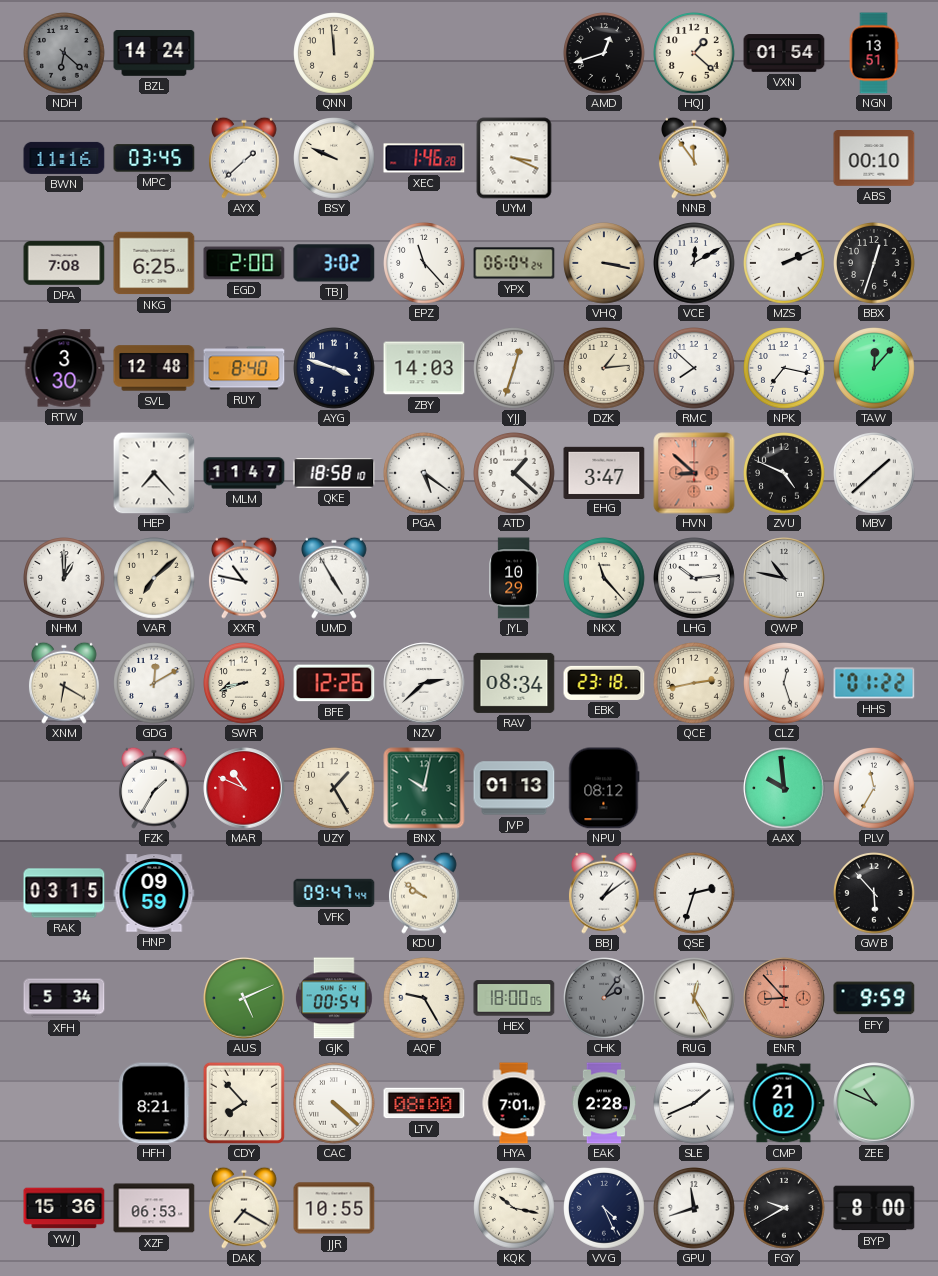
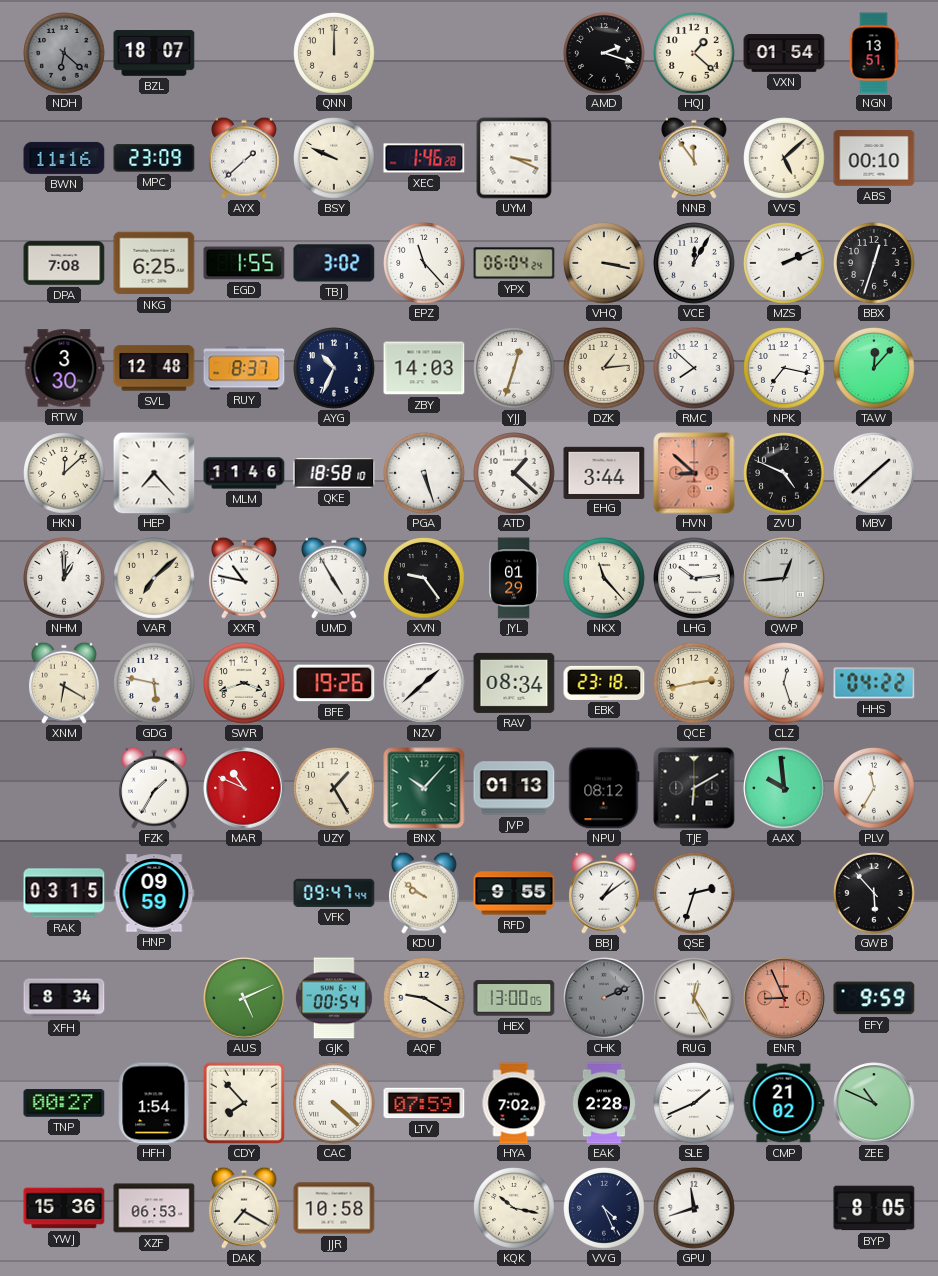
BZL: 14:24 -> 18:07 (154, 54)
QNN: 11:59 -> 12:00 (334, 53)
AMD: 12:42 -> 2:18 (604, 53)
MPC: 03:45 -> 23:09 (154, 158)
VVS: none -> 5:08 (784, 158)
EGD: 2:00 -> 1:55 (244, 263)
VCE: 12:10 -> 12:05 (694, 263)
RUY: 8:40 -> 8:37 (244, 368)
AYG: 3:48 -> 10:34 (334, 368)
HKN: none -> 12:08 (64, 473)
MLM: 11:47 -> 11:46 (244, 473)
PGA: 5:21 -> 5:27 (424, 473)
EHG: 3:47 -> 3:44 (604, 472)
XVN: none -> 9:24 (424, 578)
JYL: 10:29 -> 01:29 (514, 578)
QWP: 10:47 -> 12:44 (784, 578)
GDG: 12:10 -> 5:47 (154, 683)
SWR: 8:42 -> 3:42 (244, 683)
BFE: 12:26 -> 19:26 (334, 683)
NZV: 2:38 -> 1:38 (424, 683)
HHS: 01:22 -> 04:22 (874, 683)
BNX: 10:02 -> 10:07 (424, 788)
TJE: none -> 6:10 (694, 788)
RFD: none -> 9:55 (514, 893)
XFH: 5:34 -> 8:34 (64, 998)
AQF: 9:25 -> 9:20 (424, 998)
HEX: 18:00 -> 13:00 (514, 998)
CHK: 2:06 -> 2:11 (604, 998)
ENR: 8:53 -> 8:56 (784, 998)
TNP: none -> 00:27 (64, 1103)
HFH: 8:21 -> 1:54 (154, 1103)
LTV: 08:00 -> 07:59 (424, 1103)
HYA: 7:01 -> 7:02 (514, 1103)
JJR: 10:55 -> 10:58 (334, 1208)
FGY: 9:40 -> none (784, 1208)
BYP: 8:00 -> 8:05 (874, 1208)
